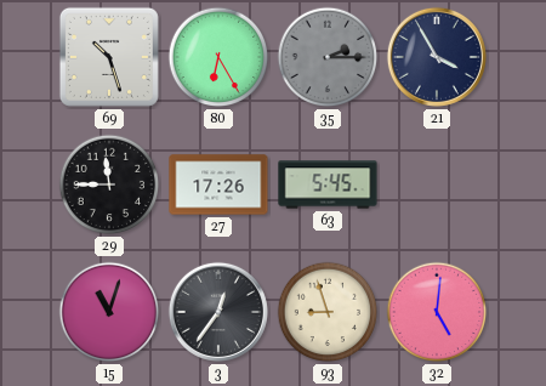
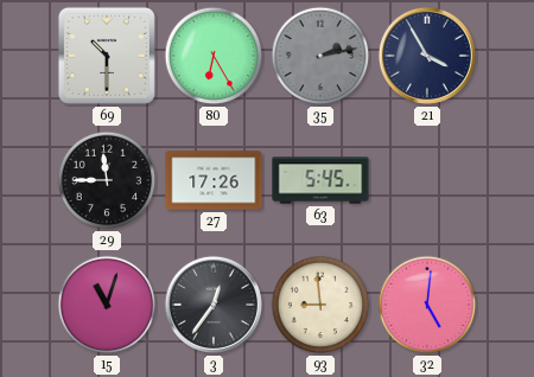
69: 10:27 -> 10:30 (107, 56)
35: 2:15 -> 2:13 (320, 56)
93: 8:57 -> 8:59 (320, 305)
